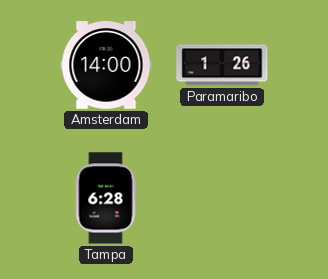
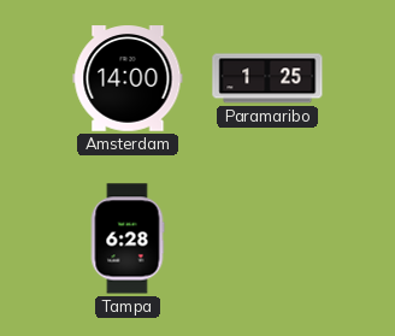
Paramaribo: 1:26 -> 1:25 (267, 78)
